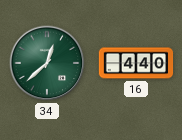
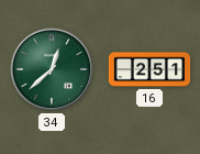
16: 4:40 -> 2:51 (149, 69)
